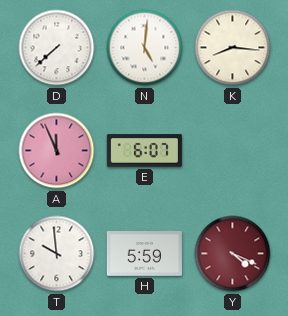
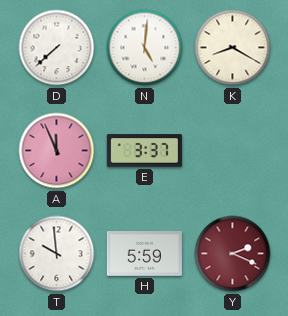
K: 8:16 -> 8:20 (233, 48)
E: 6:07 -> 3:37 (144, 151)
Y: 4:19 -> 2:19 (233, 254)
